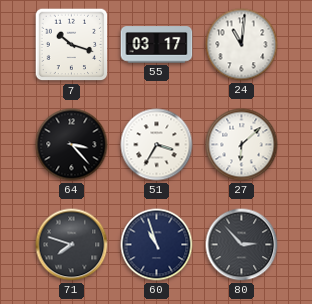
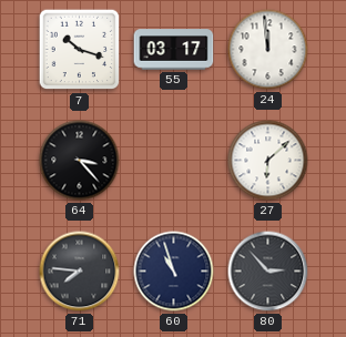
24: 11:01 -> 11:59 (268, 50)
51: 3:35 -> none (157, 145)
71: 7:48 -> 7:46 (80, 272)
